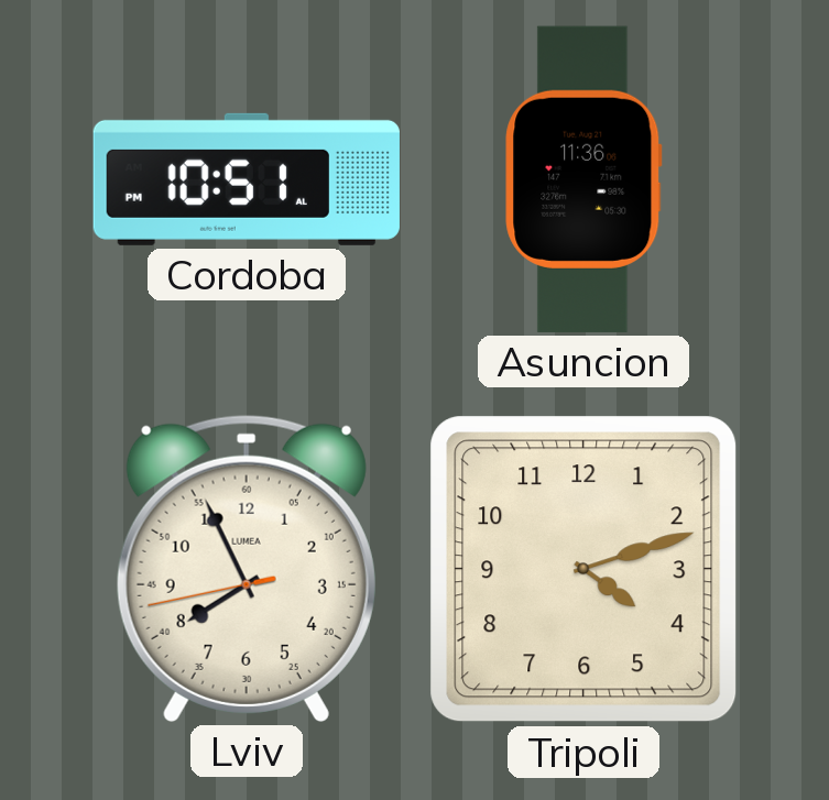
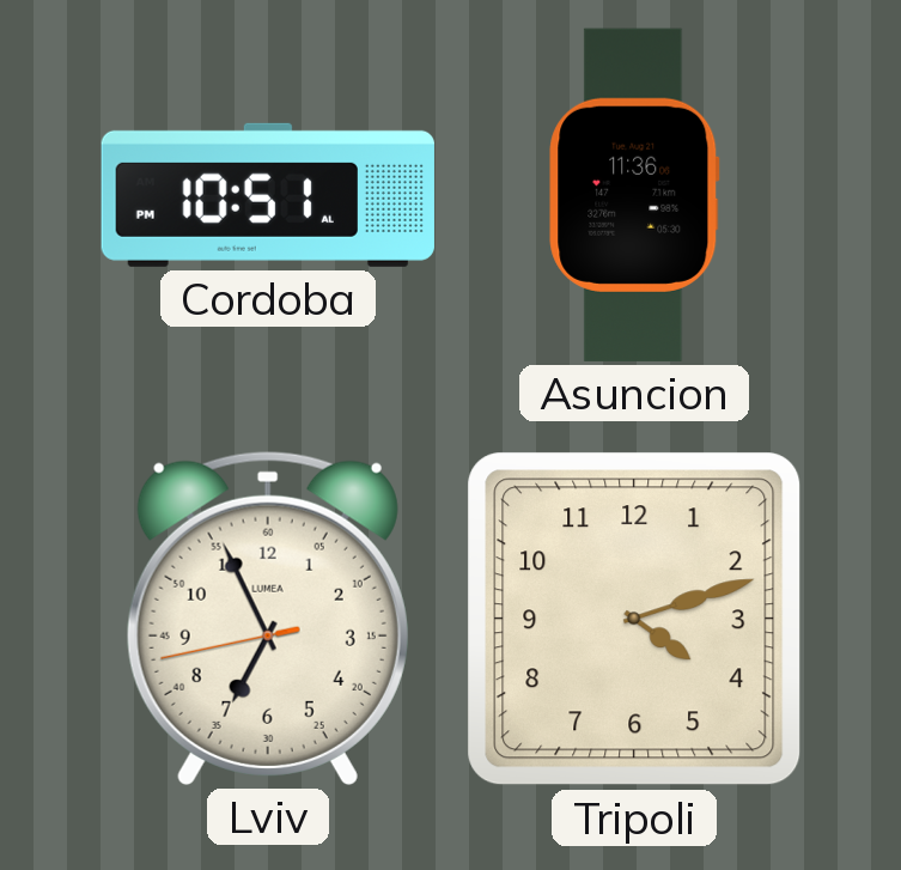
Lviv: 7:55 -> 6:55 (268, 617)
